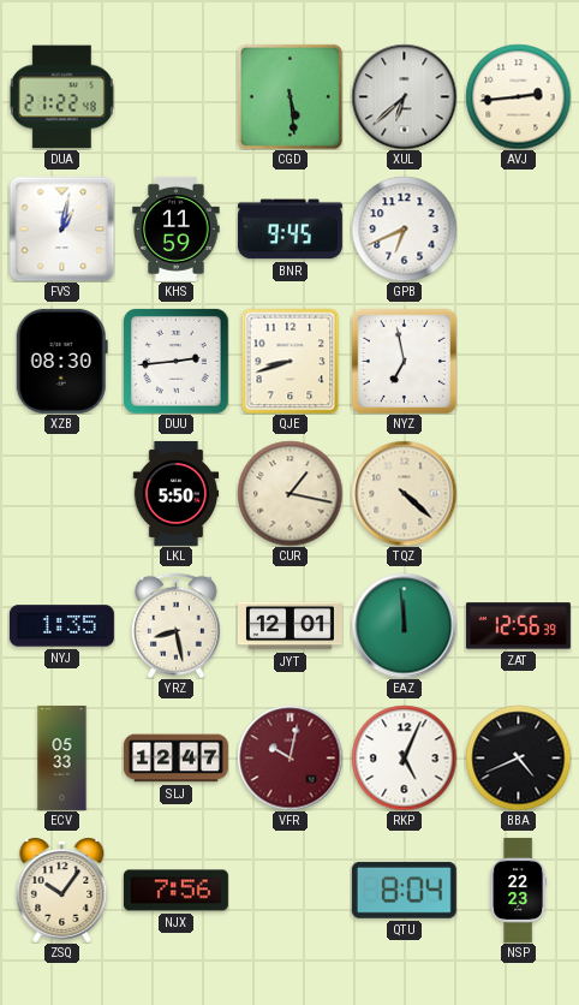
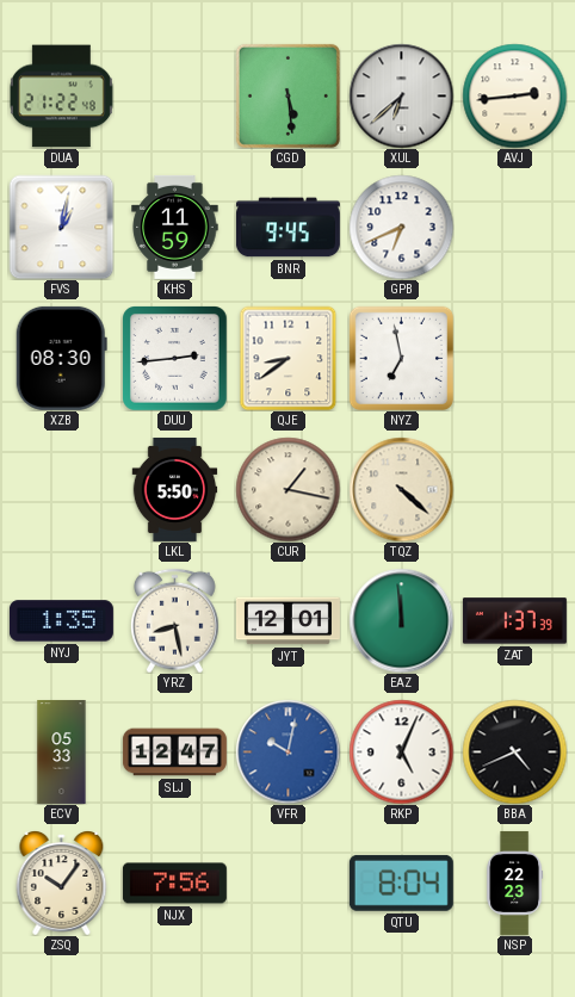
QJE: 8:42 -> 8:39 (289, 358)
ZAT: 12:56 -> 1:37 (514, 621)
VFR dial: burgundy -> blue (287, 751)
